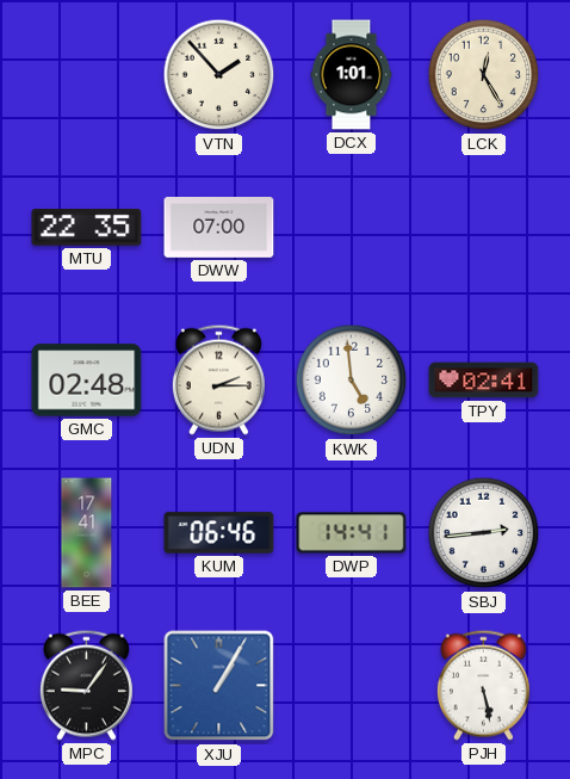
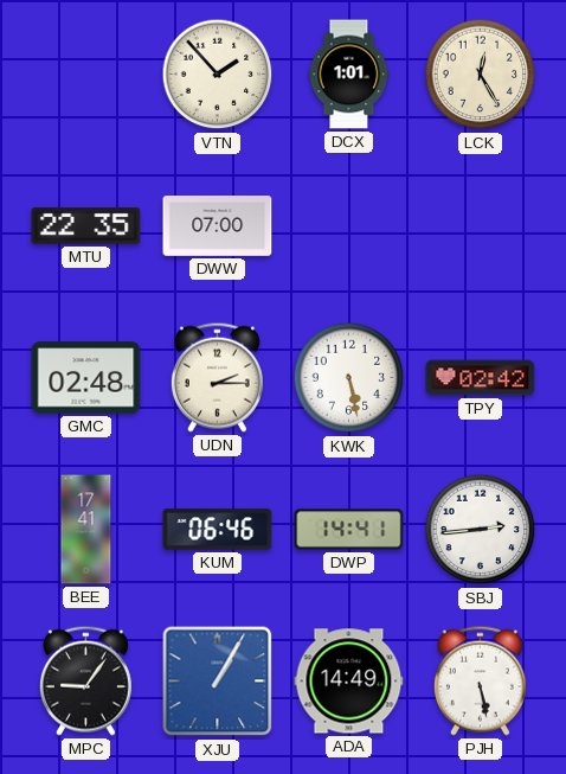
KWK: 4:59 -> 5:28 (349, 378)
TPY: 02:41 -> 02:42 (481, 378)
ADA: none -> 14:49 (349, 682)
